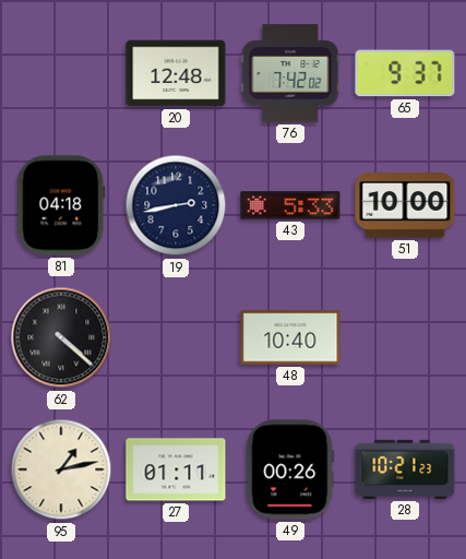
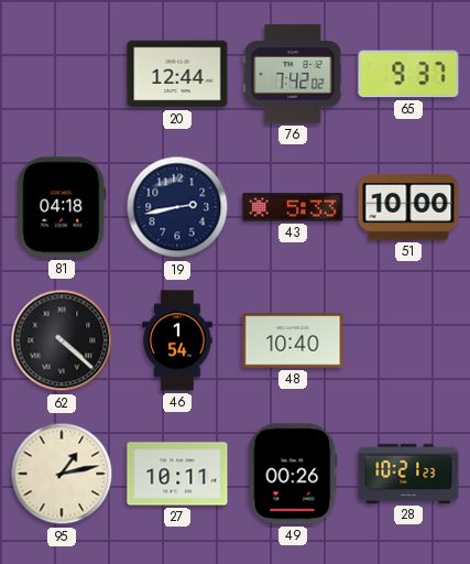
20: 12:48 -> 12:44 (177, 74)
46: none -> 1:54 (177, 340)
27: 01:11 -> 10:11 (177, 474)
